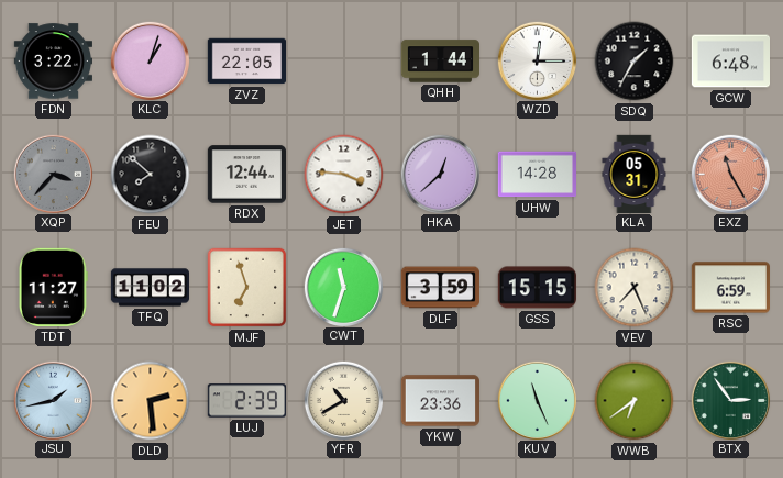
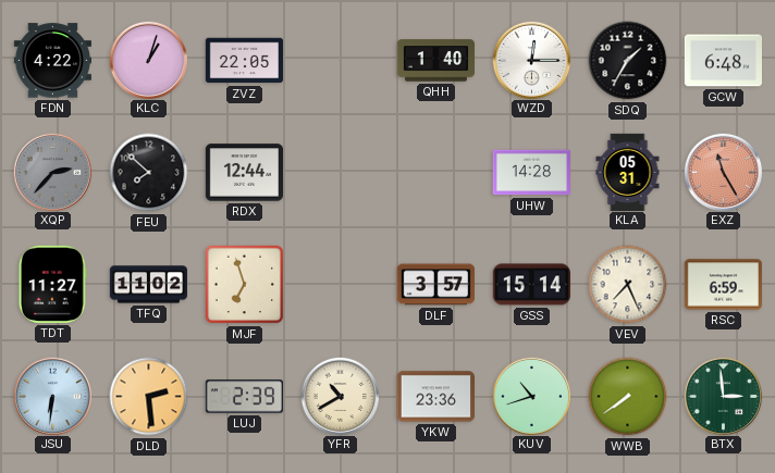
FDN: 3:22 -> 4:22 (52, 61)
QHH: 1:44 -> 1:40 (435, 61)
XQP: 3:37 -> 2:37 (52, 172)
JET: 3:46 -> none (344, 175)
HKA: 12:38 -> none (440, 174)
CWT: 11:33 -> none (343, 287)
DLF: 3:59 -> 3:57 (435, 285)
GSS: 15:15 -> 15:14 (531, 285)
JSU: 1:43 -> 6:31 (52, 396)
KUV: 11:26 -> 10:42 (531, 396)
WWB: 6:39 -> 7:39 (628, 397)
BTX: 2:54 -> 2:59 (723, 396)
